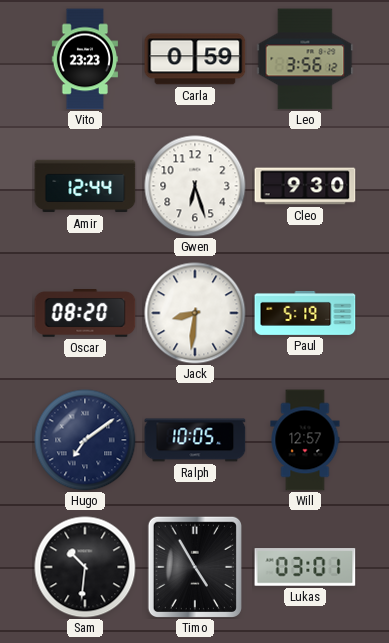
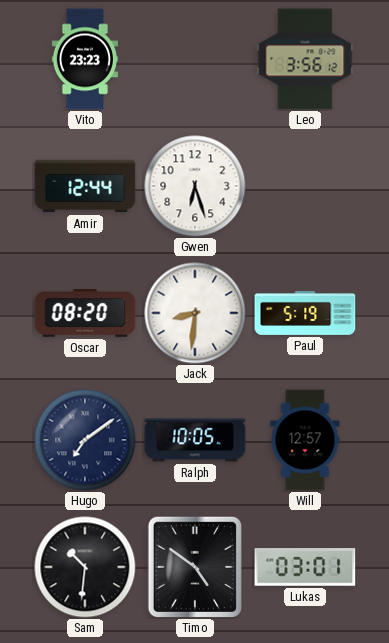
Carla: 0:59 -> none (195, 59)
Cleo: 9:30 -> none (305, 186)
Timo: 4:55 -> 4:51 (194, 566)
